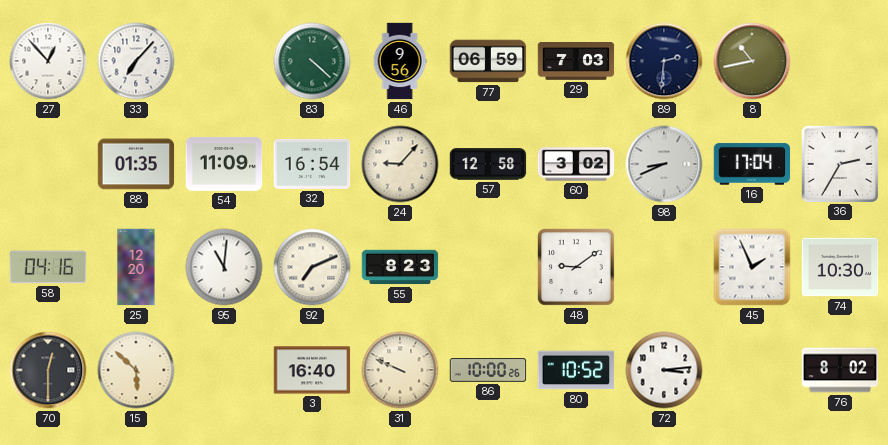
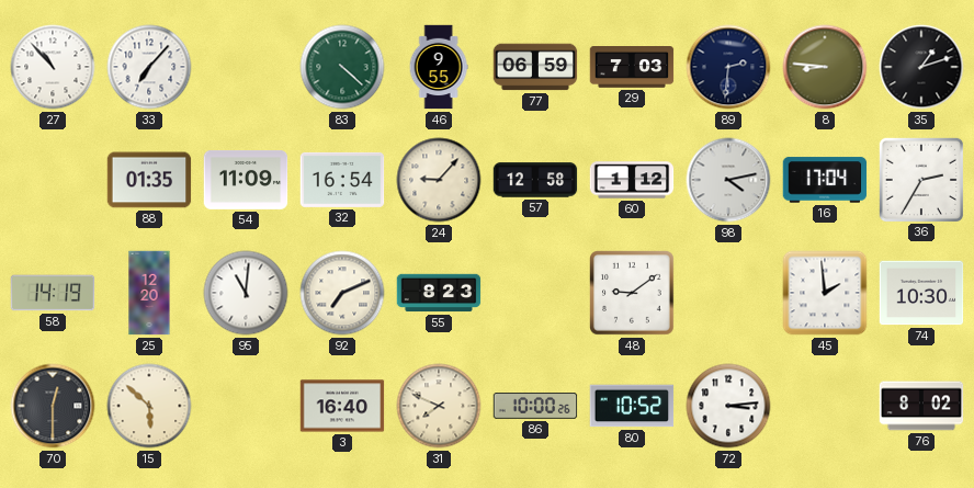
27: 12:53 -> 10:53 (53, 67)
46: 9:56 -> 9:55 (439, 67)
8: 10:43 -> 8:46 (825, 67)
35: none -> 1:12 (921, 67)
60: 3:02 -> 1:12 (632, 180)
98: 8:41 -> 4:13 (728, 180)
58: 04:16 -> 14:19 (53, 293)
45: 1:56 -> 1:59 (825, 293)
31: 9:49 -> 7:49 (439, 406)
